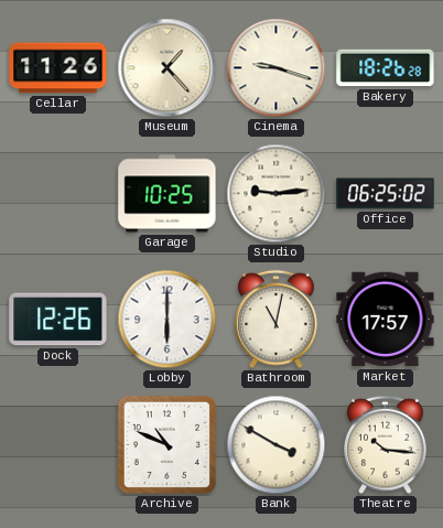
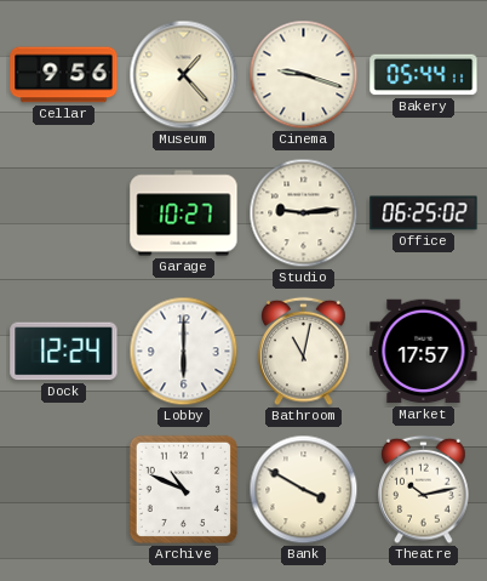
Cellar: 11:26 -> 9:56 (64, 75)
Bakery: 18:26 -> 05:44 (424, 75)
Garage: 10:25 -> 10:27 (184, 213)
Dock: 12:26 -> 12:24 (64, 352)
Theatre: 10:16 -> 10:13 (424, 490)
